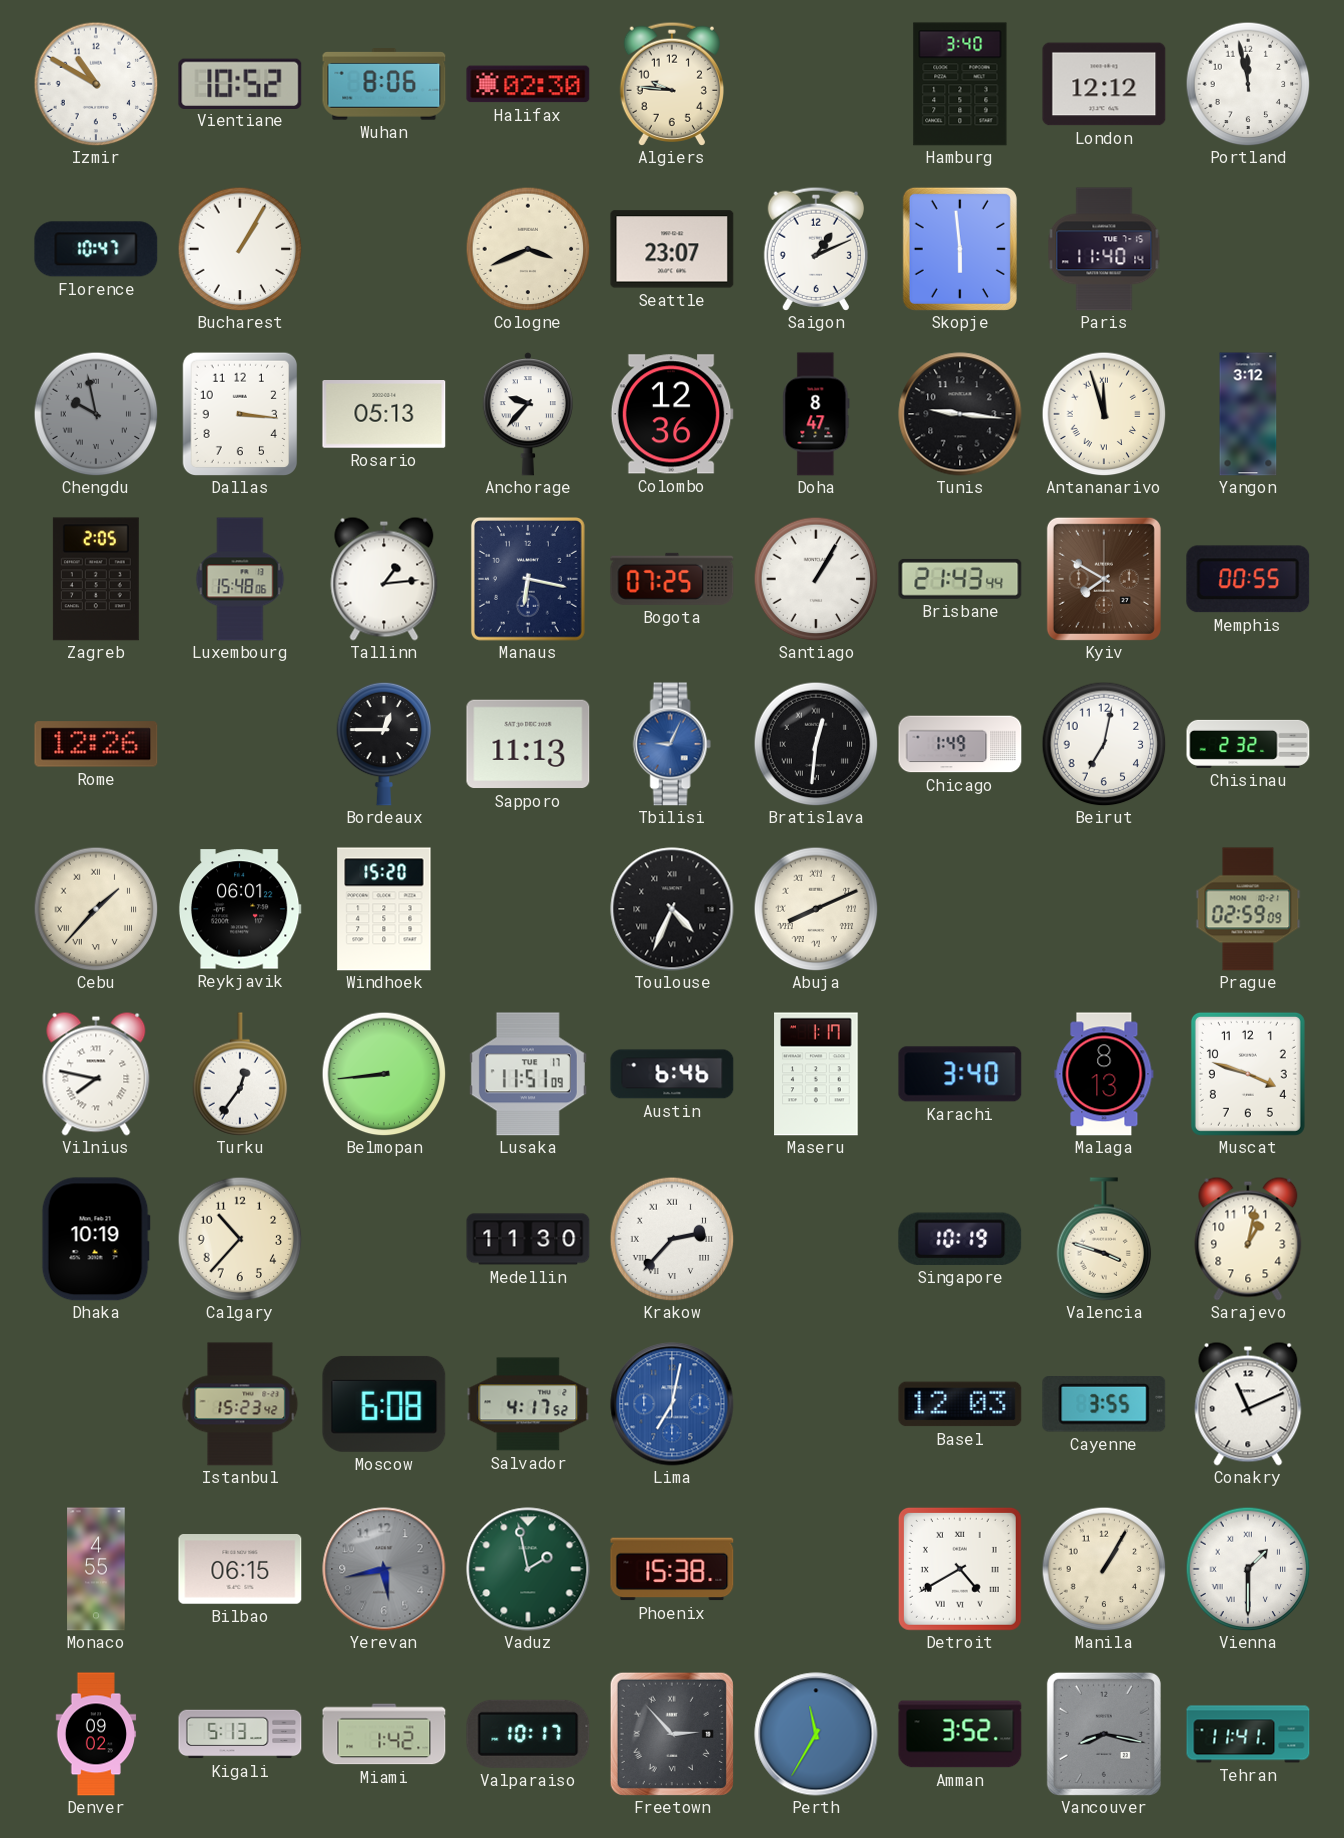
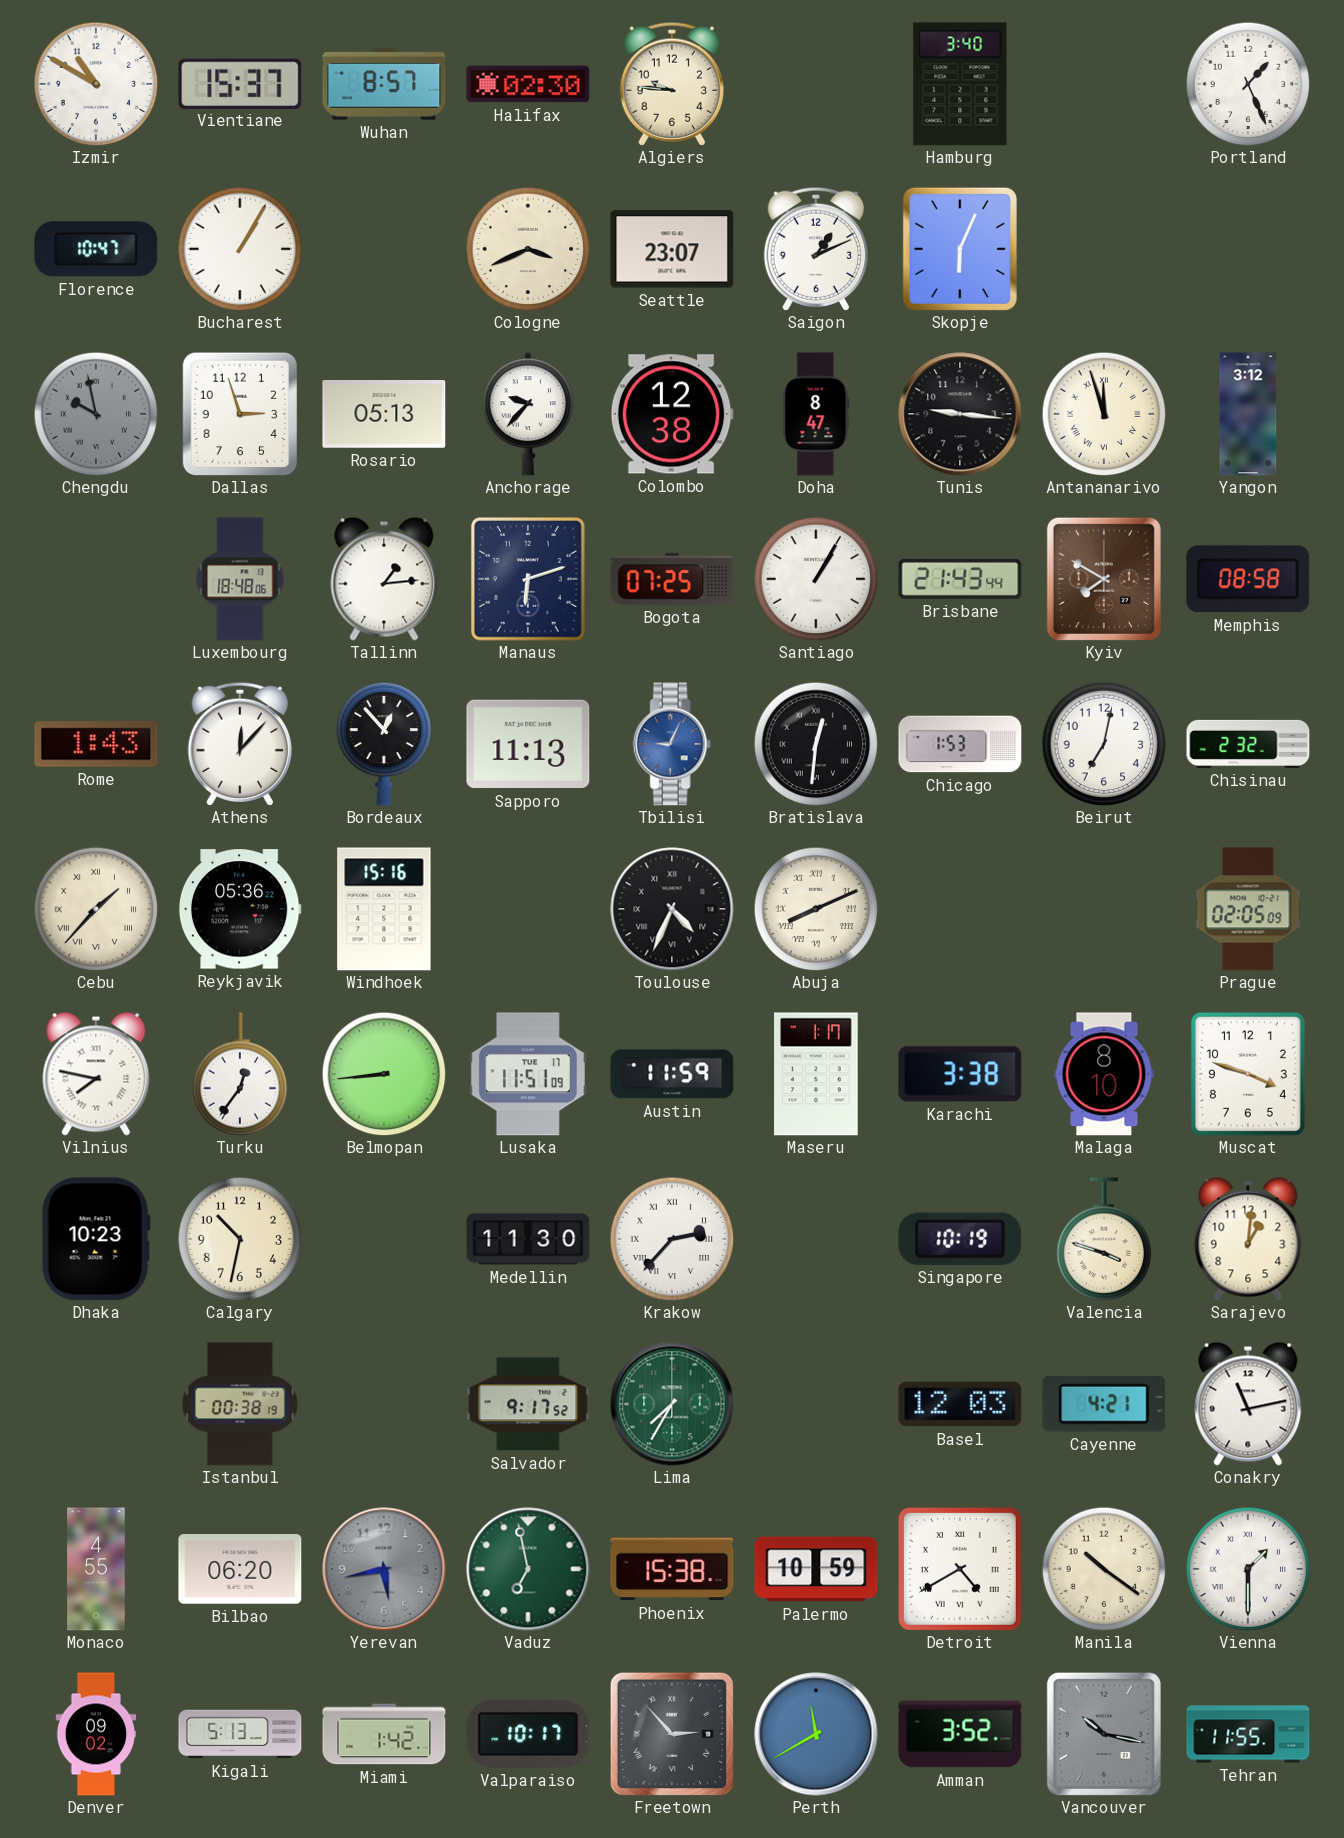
Vientiane: 10:52 -> 15:37 (240, 83)
Wuhan: 8:06 -> 8:57 (384, 84)
London: 12:12 -> none (1104, 84)
Portland: 11:58 -> 1:26 (1248, 84)
Skopje: 5:59 -> 6:04 (960, 249)
Paris: 11:40 -> none (1104, 249)
Dallas: 3:16 -> 2:57 (240, 414)
Colombo: 12:36 -> 12:38 (672, 414)
Zagreb: 2:05 -> none (96, 579)
Luxembourg: 15:48 -> 18:48 (240, 579)
Manaus: 6:17 -> 6:12 (528, 580)
Memphis: 00:55 -> 08:58 (1248, 579)
Rome: 12:26 -> 1:43 (96, 744)
Athens: none -> 12:07 (239, 744)
Bordeaux: 12:45 -> 12:53 (384, 744)
Chicago: 1:49 -> 1:53 (960, 744)
Reykjavik: 06:01 -> 05:36 (240, 909)
Windhoek: 15:20 -> 15:16 (384, 909)
Prague: 02:59 -> 02:05 (1248, 909)
Austin: 6:46 -> 11:59 (672, 1074)
Karachi: 3:40 -> 3:38 (960, 1074)
Malaga: 8:13 -> 8:10 (1104, 1074)
Dhaka: 10:19 -> 10:23 (96, 1239)
Calgary: 10:37 -> 10:32 (240, 1239)
Sarajevo: 1:02 -> 1:01 (1248, 1239)
Istanbul: 15:23 -> 00:38 (240, 1404)
Moscow: 6:08 -> none (384, 1404)
Salvador: 4:17 -> 9:17 (528, 1404)
Lima: 7:02 -> 7:35 (672, 1404)
Lima dial: blue -> green (672, 1404)
Cayenne: 3:55 -> 4:21 (1104, 1405)
Conakry: 11:11 -> 11:13 (1248, 1404)
Bilbao: 06:15 -> 06:20 (240, 1570)
Vaduz: 1:58 -> 6:58 (528, 1569)
Palermo: none -> 10:59 (816, 1569)
Manila: 1:05 -> 10:21 (1104, 1569)
Perth: 11:35 -> 11:40 (816, 1734)
Vancouver: 8:17 -> 10:17 (1104, 1734)
Tehran: 11:41 -> 11:55 (1248, 1734)
